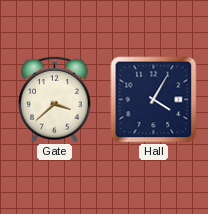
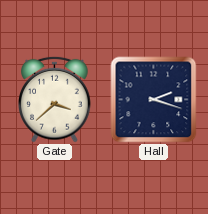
Hall: 4:05 -> 2:18 (154, 100)
